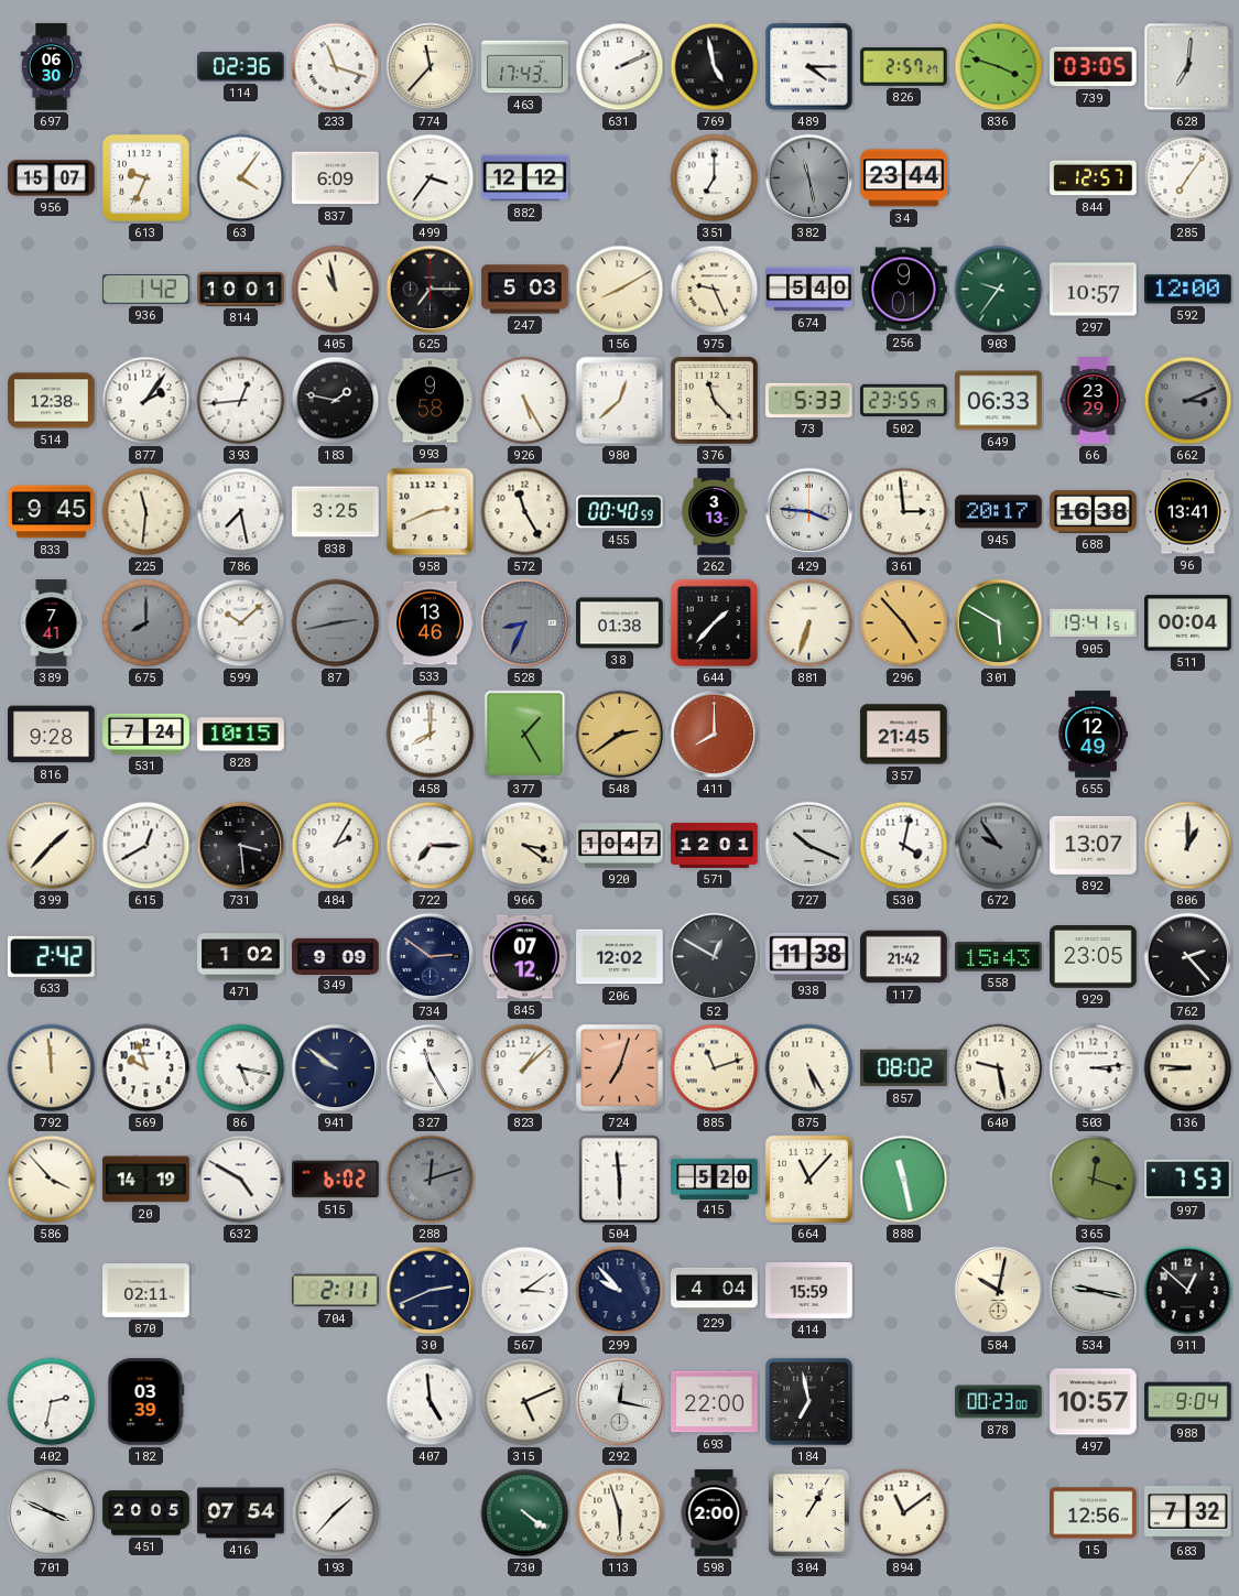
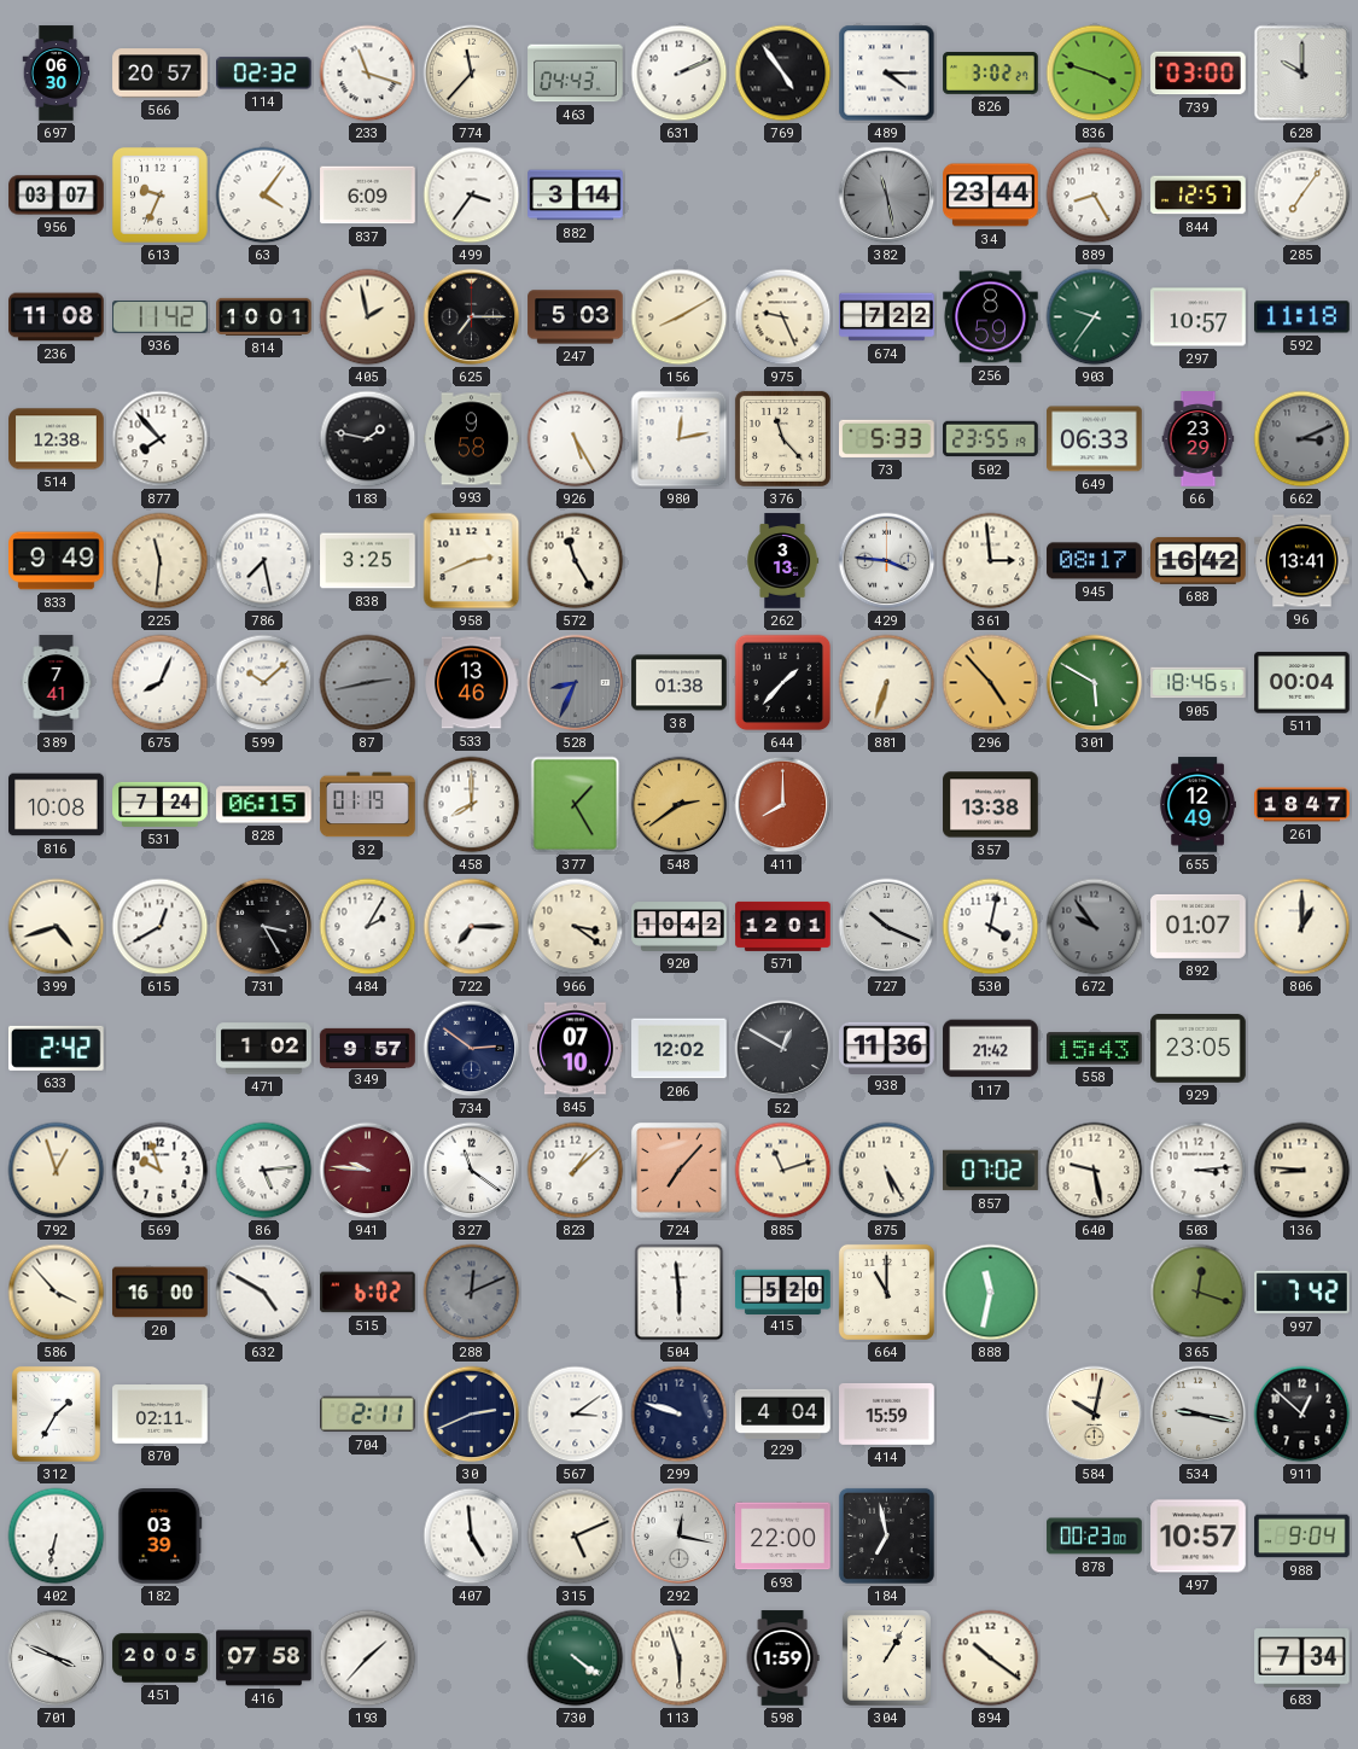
566: none -> 20:57 (161, 74)
114: 02:36 -> 02:32 (264, 74)
463: 17:43 -> 04:43 (576, 74)
769: 4:58 -> 4:54 (783, 74)
826: 2:57 -> 3:02 (991, 74)
739: 03:05 -> 03:00 (1199, 74)
628: 7:01 -> 10:00 (1302, 74)
956: 15:07 -> 03:07 (57, 196)
882: 12:12 -> 3:14 (576, 196)
351: 7:00 -> none (715, 178)
889: none -> 8:25 (1095, 196)
236: none -> 11:08 (57, 317)
936: 1:42 -> 11:42 (161, 317)
405: 10:58 -> 1:58 (368, 317)
674: 5:40 -> 7:22 (887, 317)
256: 9:01 -> 8:59 (991, 317)
592: 12:00 -> 11:18 (1302, 317)
877: 2:06 -> 7:53 (161, 439)
393: 12:44 -> none (241, 401)
980: 12:38 -> 12:13 (680, 439)
833: 9:45 -> 9:49 (57, 561)
455: 00:40 -> none (620, 512)
945: 20:17 -> 08:17 (1095, 561)
688: 16:38 -> 16:42 (1199, 560)
675: 8:00 -> 8:04 (161, 683)
675 dial: grey -> white (161, 683)
905: 19:41 -> 18:46 (1199, 683)
816: 9:28 -> 10:08 (57, 805)
828: 10:15 -> 06:15 (264, 805)
32: none -> 01:19 (368, 805)
357: 21:45 -> 13:38 (991, 805)
261: none -> 18:47 (1302, 805)
399: 1:37 -> 4:42 (57, 927)
731: 3:29 -> 3:25 (264, 927)
920: 10:47 -> 10:42 (680, 927)
892: 13:07 -> 01:07 (1199, 926)
349: 9:09 -> 9:57 (368, 1048)
845: 07:12 -> 07:10 (576, 1049)
938: 11:38 -> 11:36 (887, 1048)
762: 2:23 -> none (1188, 957)
792: 11:59 -> 12:57 (57, 1171)
86: 5:17 -> 5:14 (264, 1171)
941: 9:51 -> 9:46 (368, 1171)
941 dial: navy -> burgundy (368, 1171)
327: 11:25 -> 11:21 (472, 1171)
724: 7:03 -> 7:07 (680, 1171)
857: 08:02 -> 07:02 (991, 1171)
20: 14:19 -> 16:00 (161, 1293)
288: 12:12 -> 12:11 (472, 1293)
664: 11:07 -> 11:00 (886, 1292)
888: 11:28 -> 11:32 (991, 1293)
997: 7:53 -> 7:42 (1302, 1293)
312: none -> 1:35 (56, 1413)
299: 9:53 -> 9:48 (680, 1415)
402: 2:32 -> 6:32 (57, 1537)
416: 07:54 -> 07:58 (264, 1658)
598: 2:00 -> 1:59 (782, 1658)
894: 11:09 -> 10:21 (991, 1658)
15: 12:56 -> none (1094, 1513)
683: 7:32 -> 7:34 (1302, 1658)
